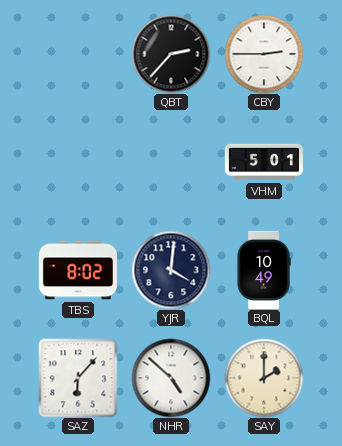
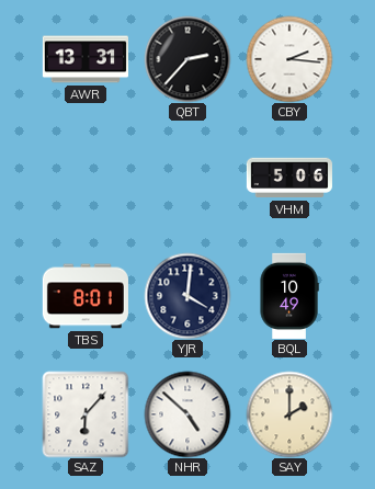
AWR: none -> 13:31 (86, 59)
CBY: 2:45 -> 2:16 (289, 59)
VHM: 5:01 -> 5:06 (289, 178)
TBS: 8:02 -> 8:01 (86, 296)
